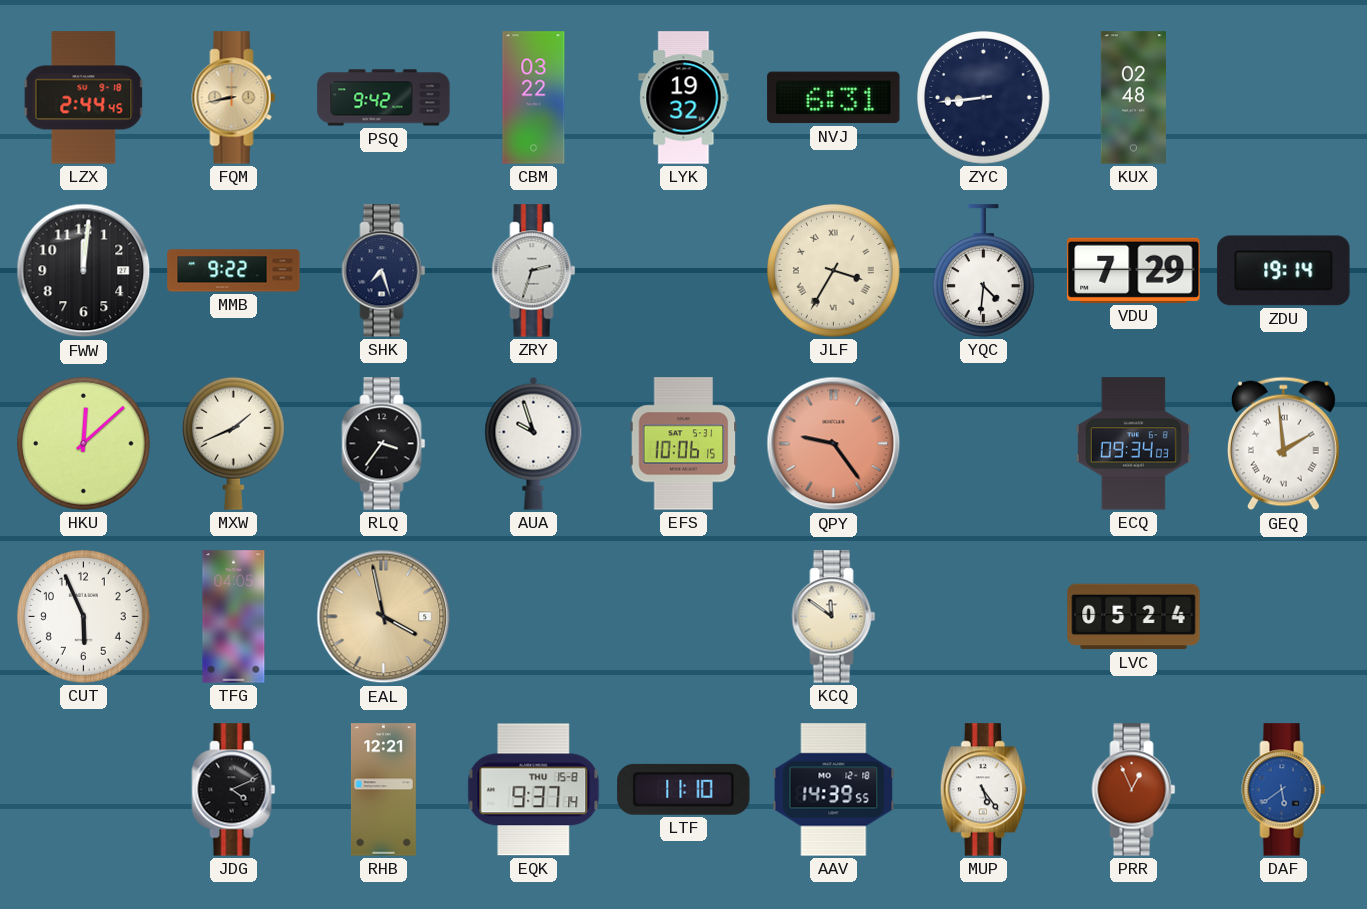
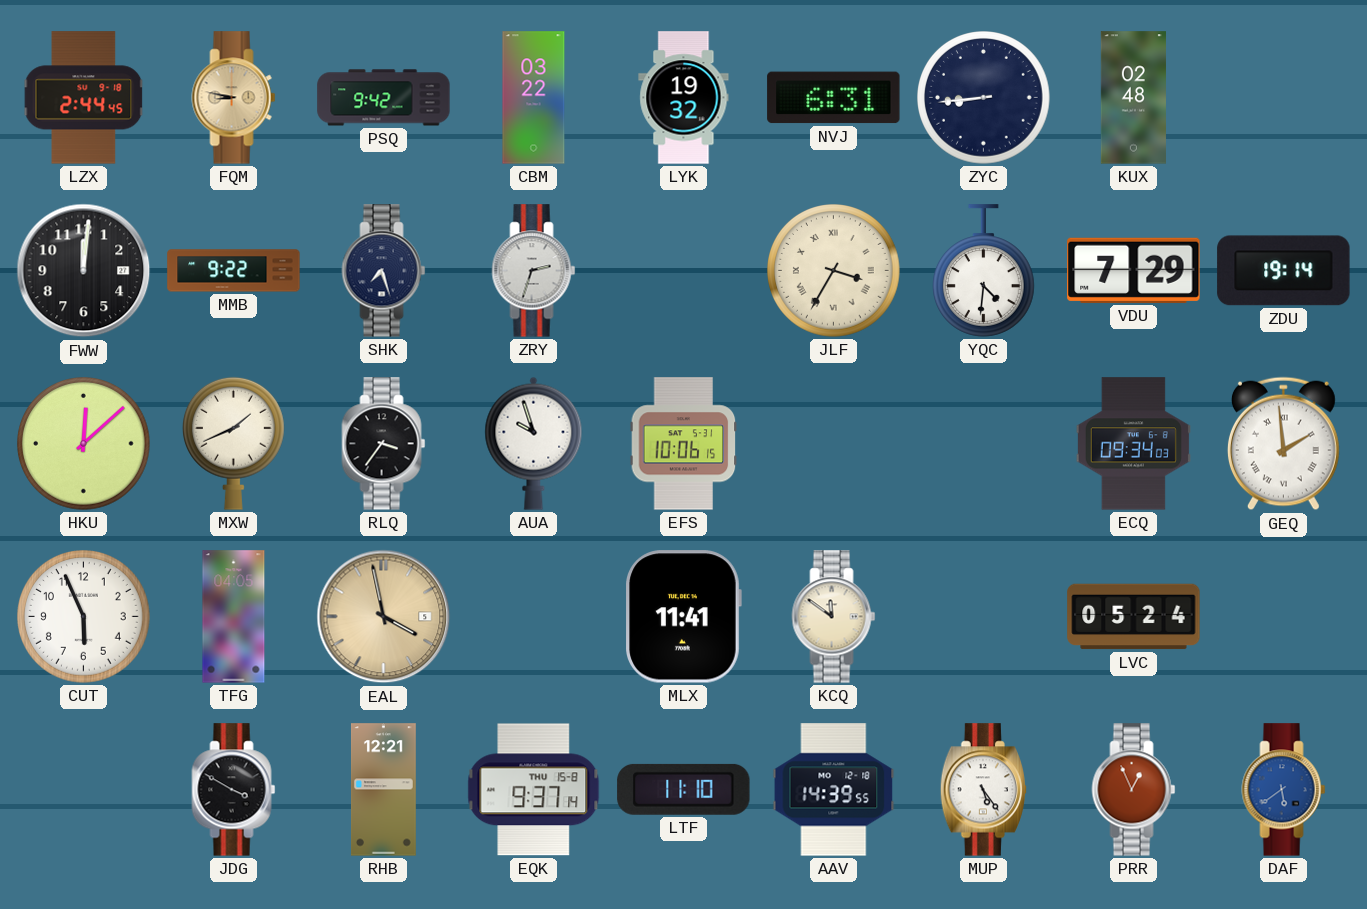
FQM: 8:43 -> 8:47 (234, 98)
QPY: 9:24 -> none (834, 444)
MLX: none -> 11:41 (683, 617)
JDG: 4:11 -> 3:50 (234, 790)
